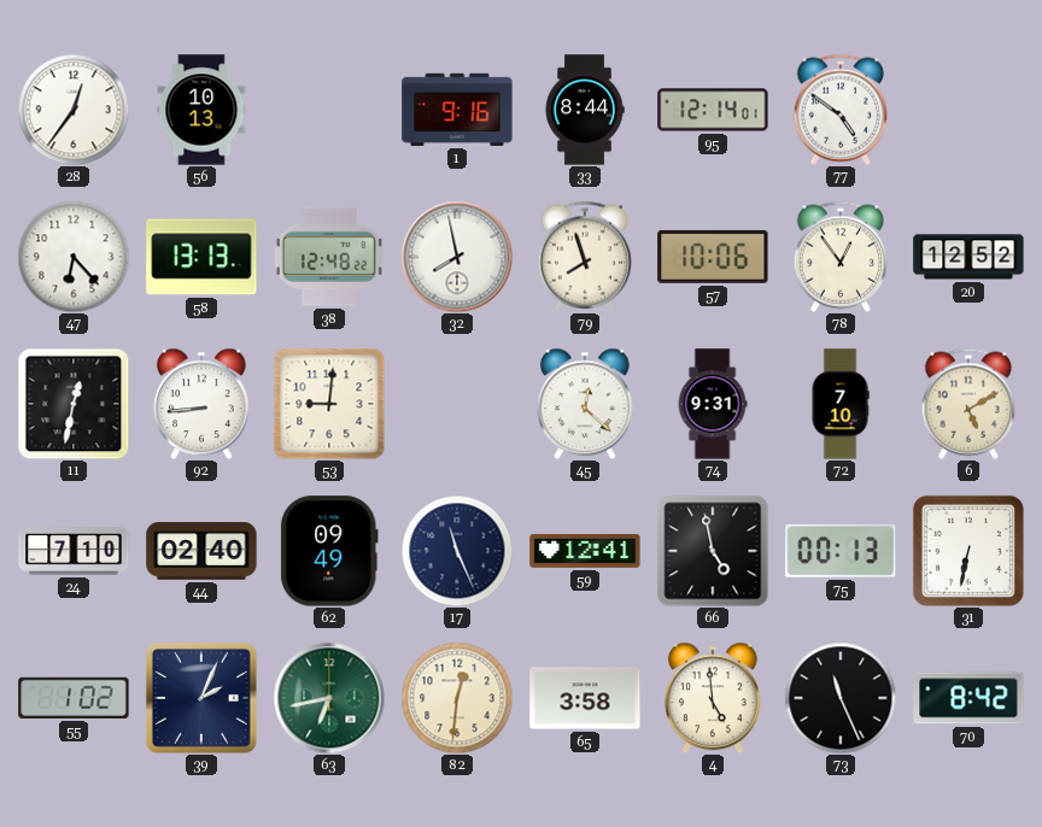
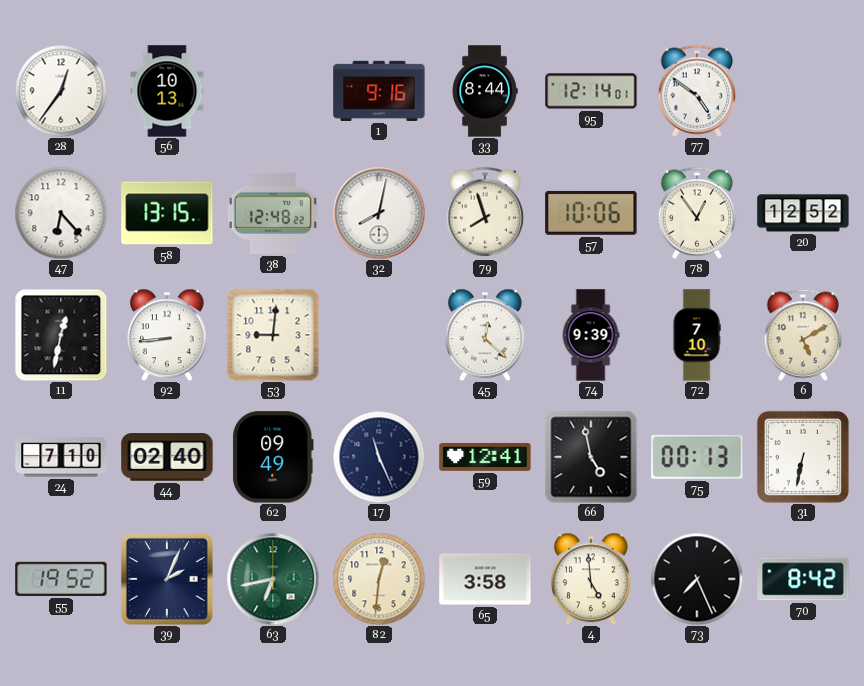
58: 13:13 -> 13:15 (167, 213)
32: 7:58 -> 8:02 (379, 213)
74: 9:31 -> 9:39 (591, 335)
55: 1:02 -> 19:52 (61, 579)
73: 11:26 -> 7:26 (697, 579)
